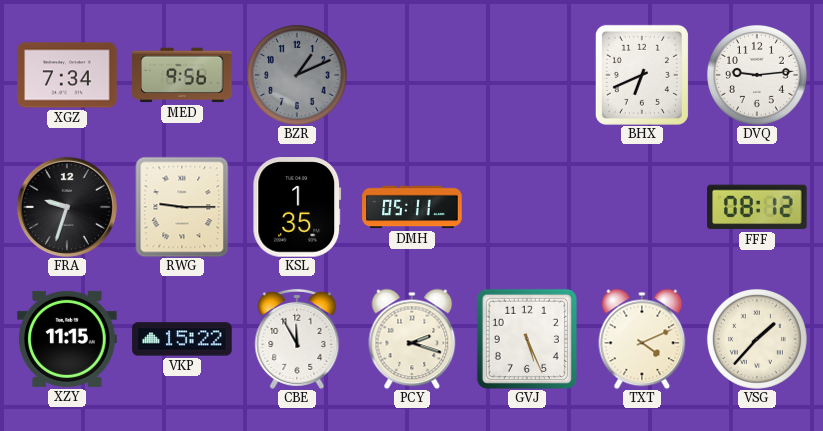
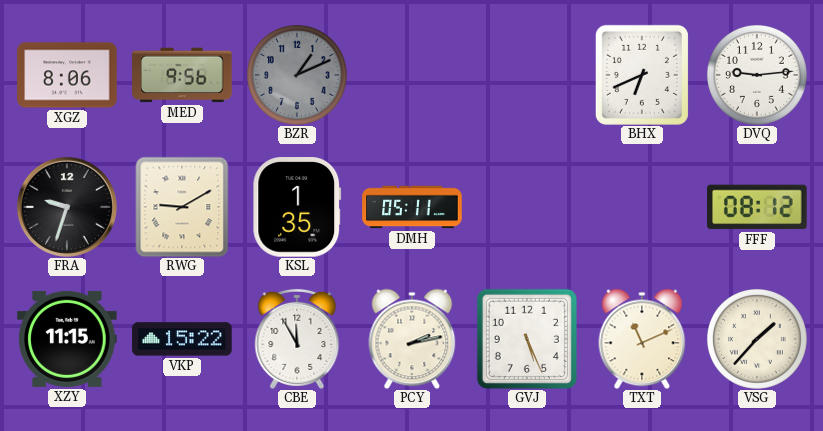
XGZ: 7:34 -> 8:06 (67, 75)
RWG: 9:15 -> 9:10 (182, 207)
PCY: 2:18 -> 2:13 (412, 339)
TXT: 4:11 -> 11:11 (642, 339)
